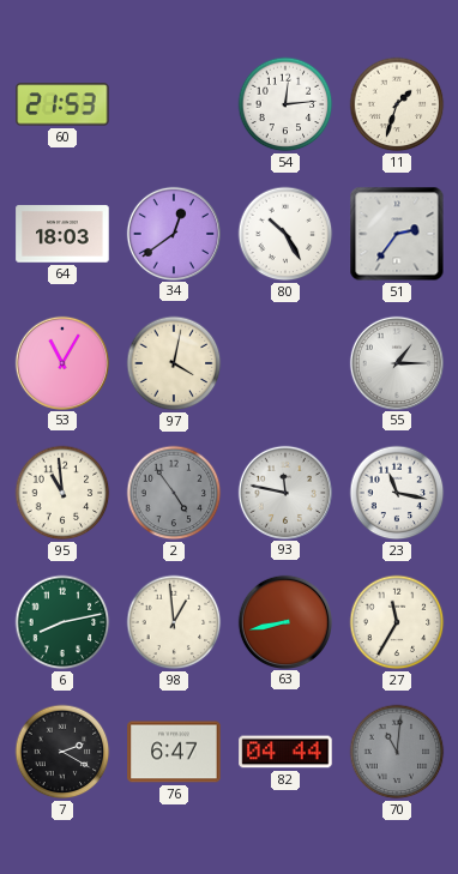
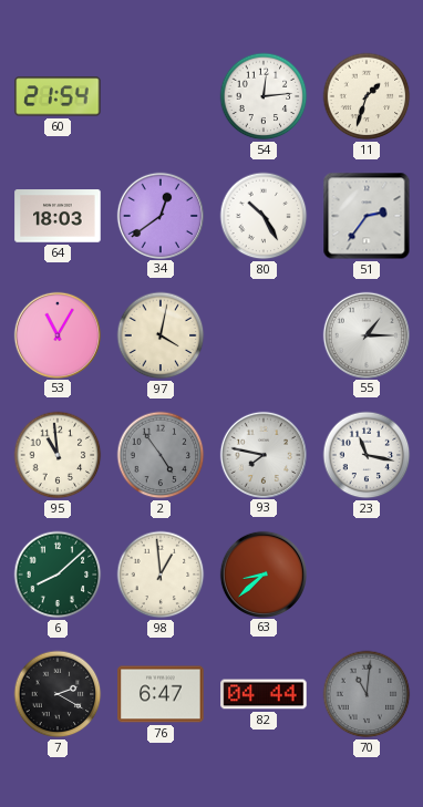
60: 21:53 -> 21:54 (58, 96)
93: 11:47 -> 7:47 (262, 454)
6: 8:13 -> 8:08 (58, 575)
63: 8:43 -> 8:38 (262, 573)
27: 11:35 -> none (397, 622)
